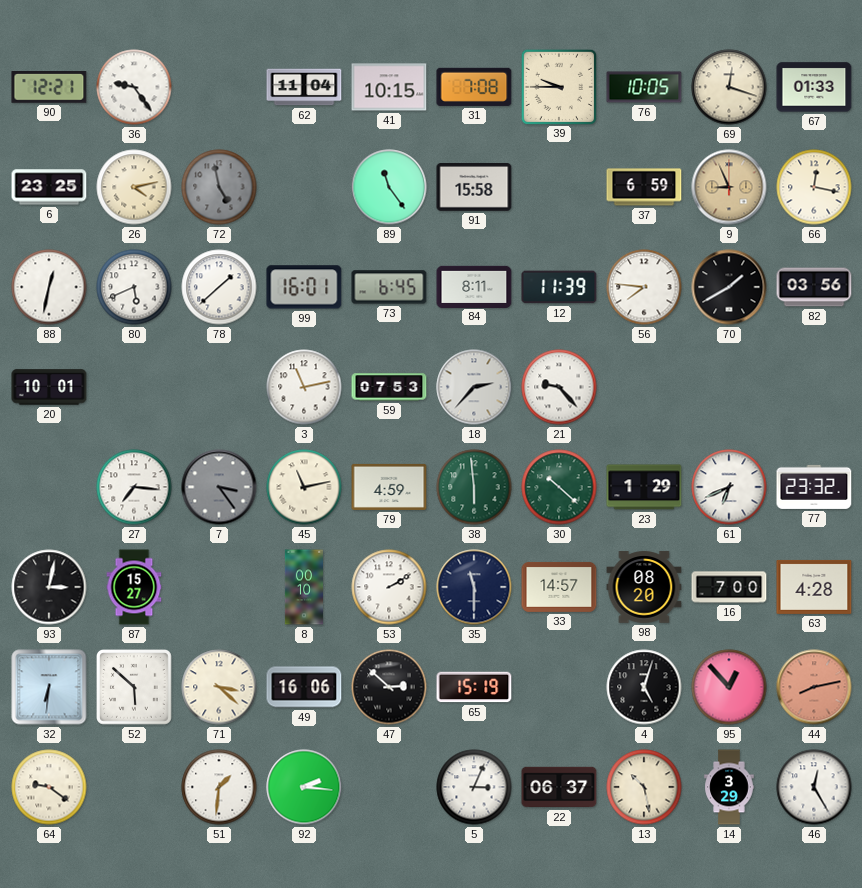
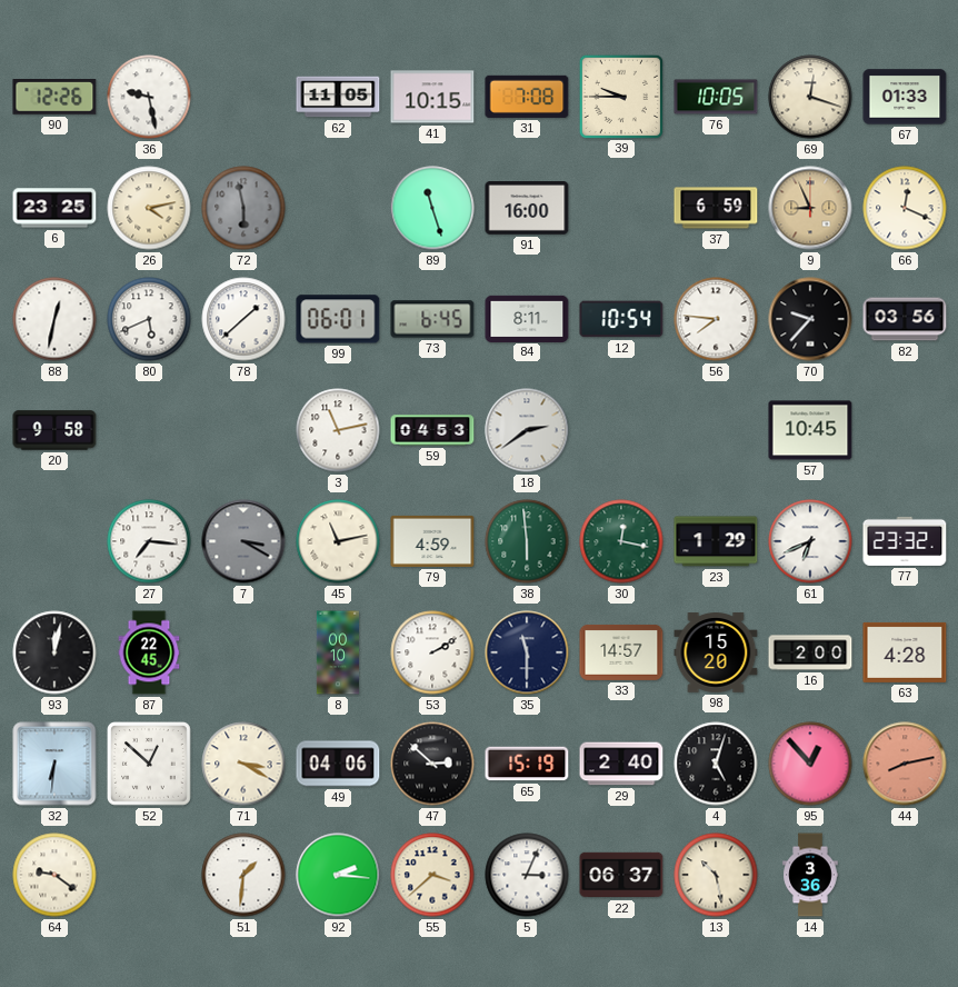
90: 12:21 -> 12:26 (54, 98)
36: 9:24 -> 9:28 (149, 97)
62: 11:04 -> 11:05 (338, 97)
72: 4:58 -> 5:58 (243, 208)
89: 11:24 -> 11:27 (432, 208)
91: 15:58 -> 16:00 (527, 209)
66: 12:17 -> 12:19 (905, 208)
99: 16:01 -> 06:01 (338, 319)
12: 11:39 -> 10:54 (621, 319)
70: 1:40 -> 9:37 (810, 319)
20: 10:01 -> 9:58 (54, 430)
59: 07:53 -> 04:53 (432, 430)
18: 2:37 -> 2:39 (527, 430)
21: 9:23 -> none (559, 387)
57: none -> 10:45 (810, 430)
7: 3:24 -> 3:20 (243, 541)
30: 10:22 -> 12:17 (621, 541)
93: 3:02 -> 12:02 (54, 652)
87: 15:27 -> 22:45 (149, 652)
98: 08:20 -> 15:20 (716, 652)
16: 7:00 -> 2:00 (810, 652)
52: 5:52 -> 12:52 (150, 765)
71: 3:22 -> 3:20 (243, 764)
49: 16:06 -> 04:06 (338, 764)
29: none -> 2:40 (621, 764)
55: none -> 3:38 (432, 875)
14: 3:29 -> 3:36 (810, 875)
46: 12:25 -> none (814, 787)
